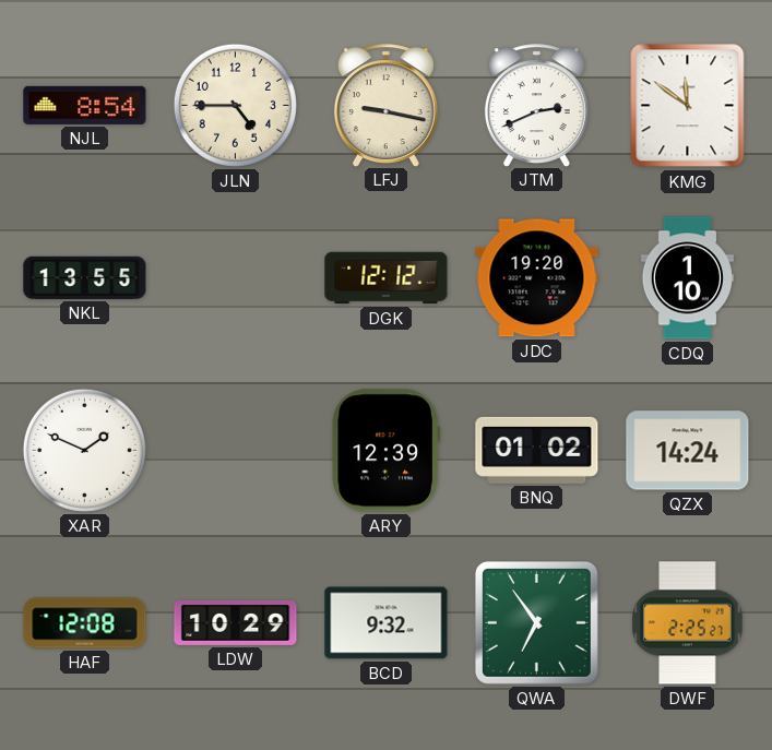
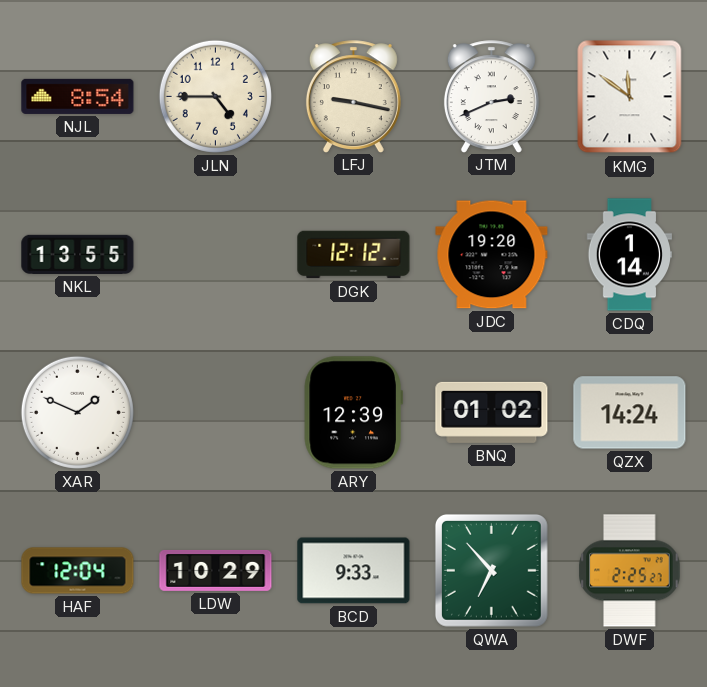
CDQ: 1:10 -> 1:14 (629, 255)
HAF: 12:08 -> 12:04 (78, 571)
BCD: 9:32 -> 9:33 (354, 571)
QWA: 6:54 -> 6:53 (491, 570)
